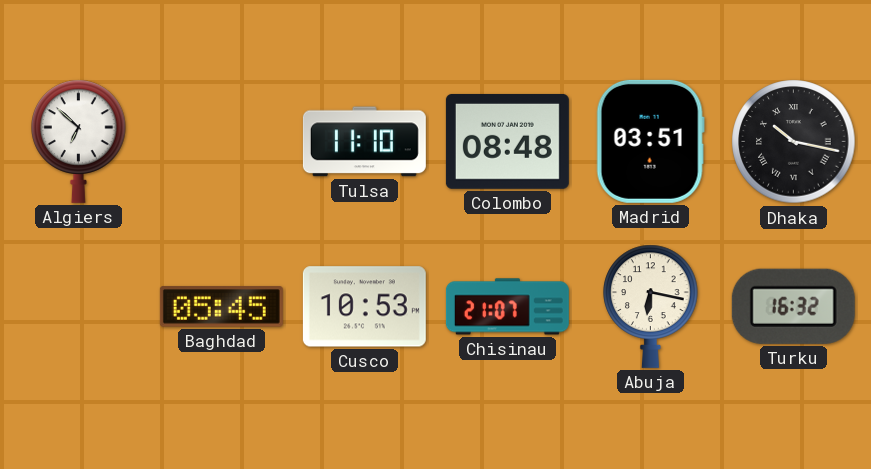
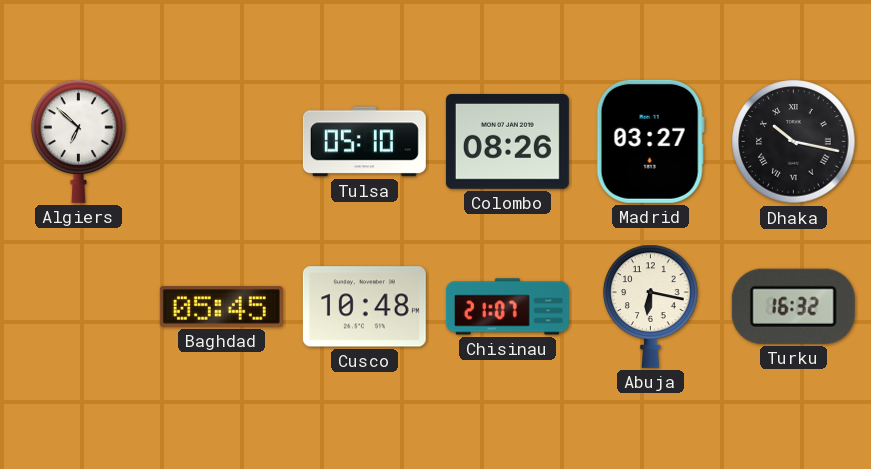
Tulsa: 11:10 -> 05:10 (364, 142)
Colombo: 08:48 -> 08:26 (507, 141)
Madrid: 03:51 -> 03:27 (650, 141)
Cusco: 10:53 -> 10:48 (364, 307)
